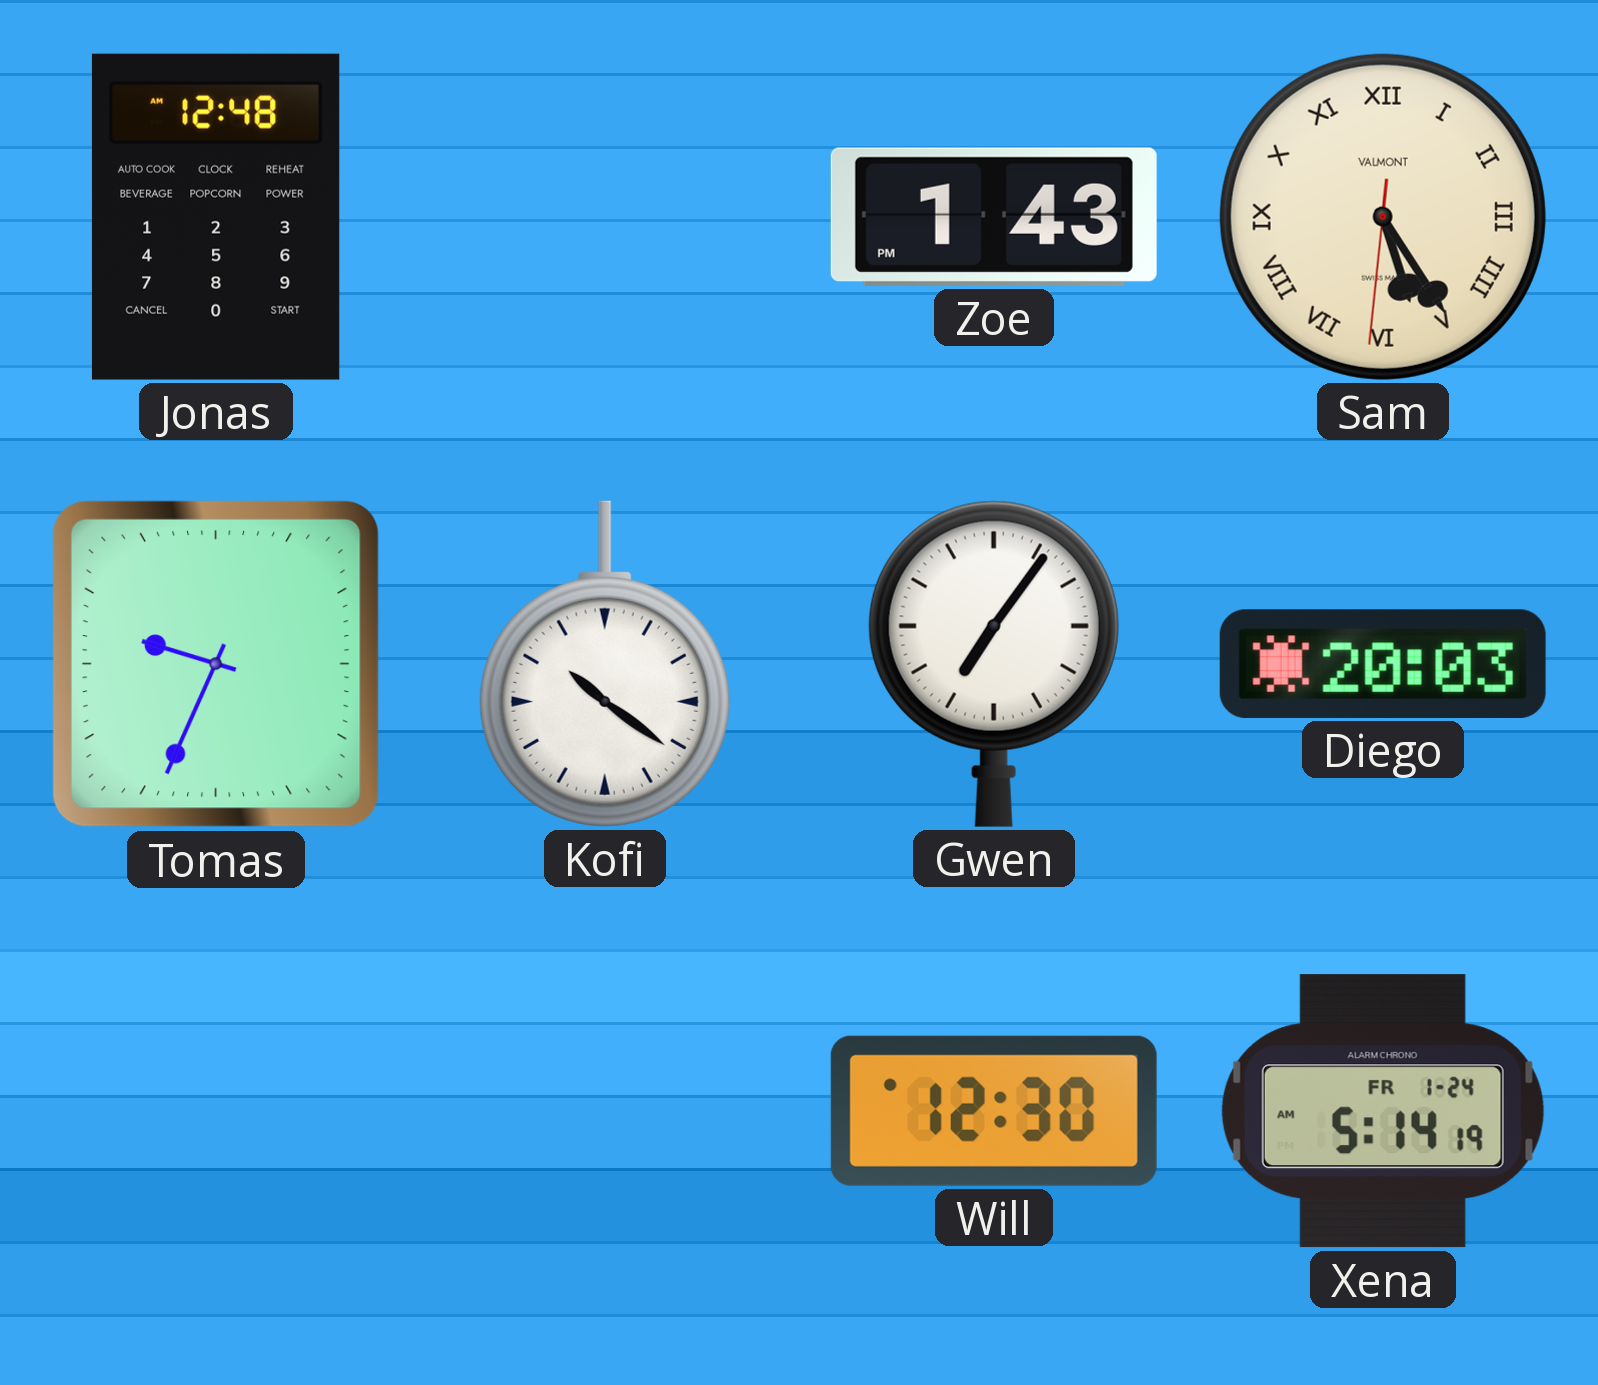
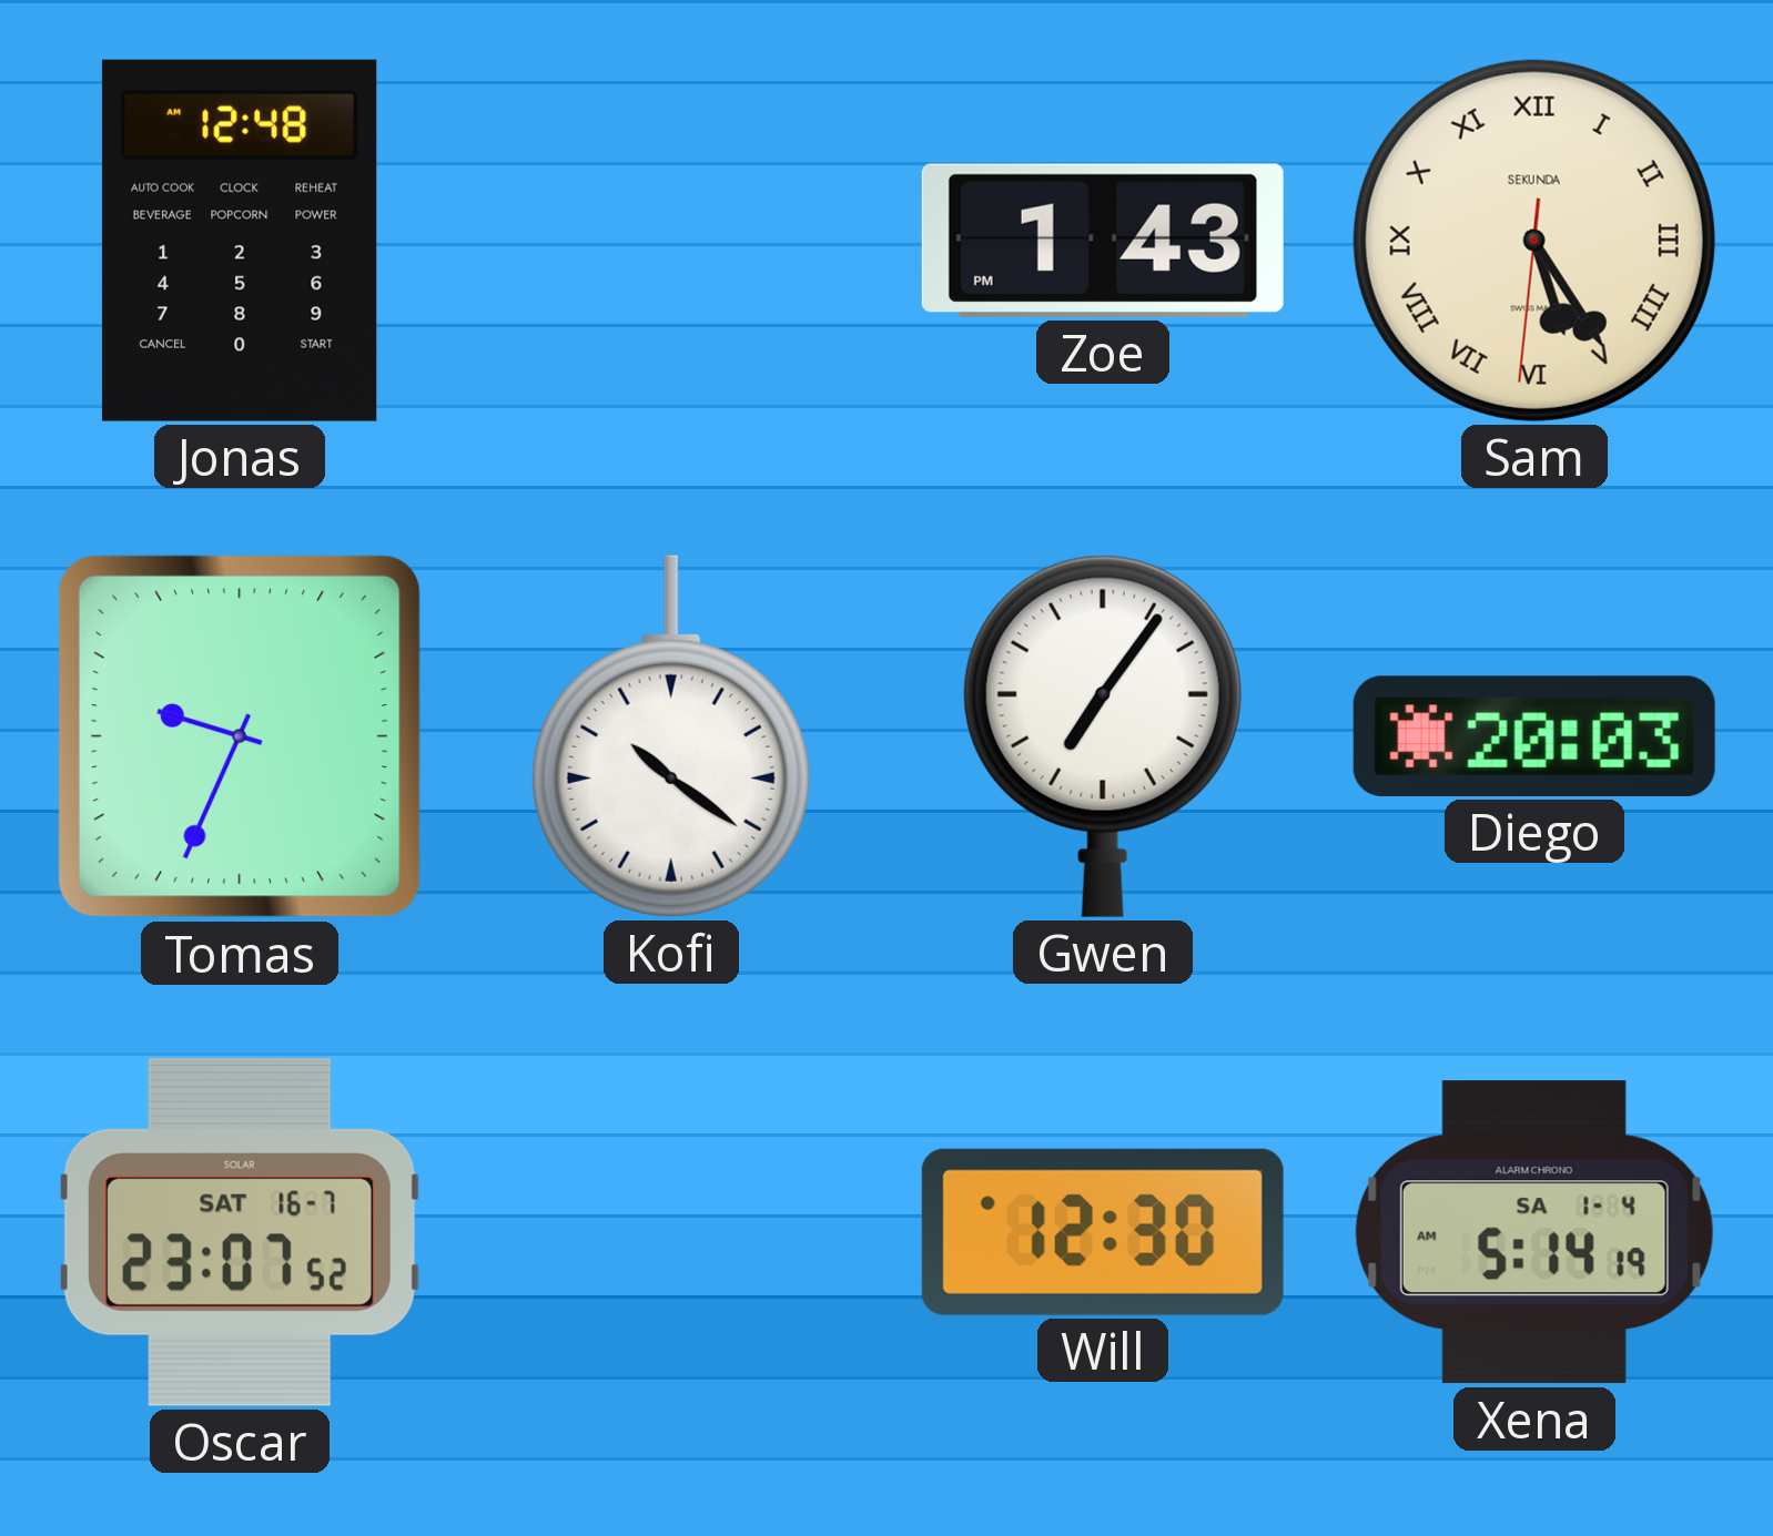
Sam brand: VALMONT -> SEKUNDA (1534, 241)
Oscar: none -> 23:07 (240, 1232)
Xena date: FR 1-24 -> SA 1-4 (1534, 1232)
